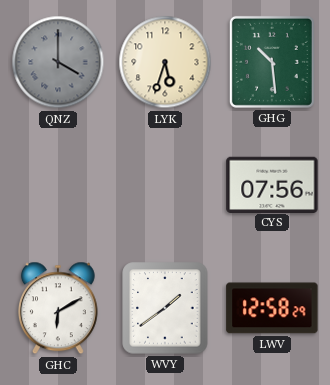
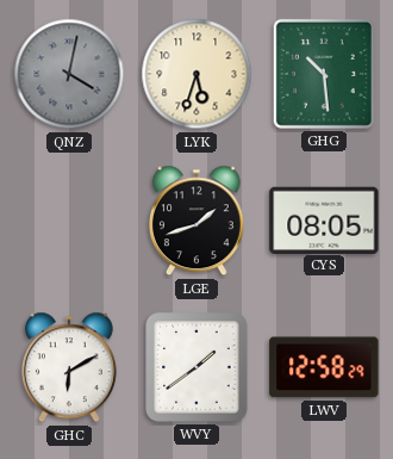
QNZ: 4:00 -> 4:02 (69, 74)
LGE: none -> 1:42 (196, 221)
CYS: 07:56 -> 08:05 (324, 219)
